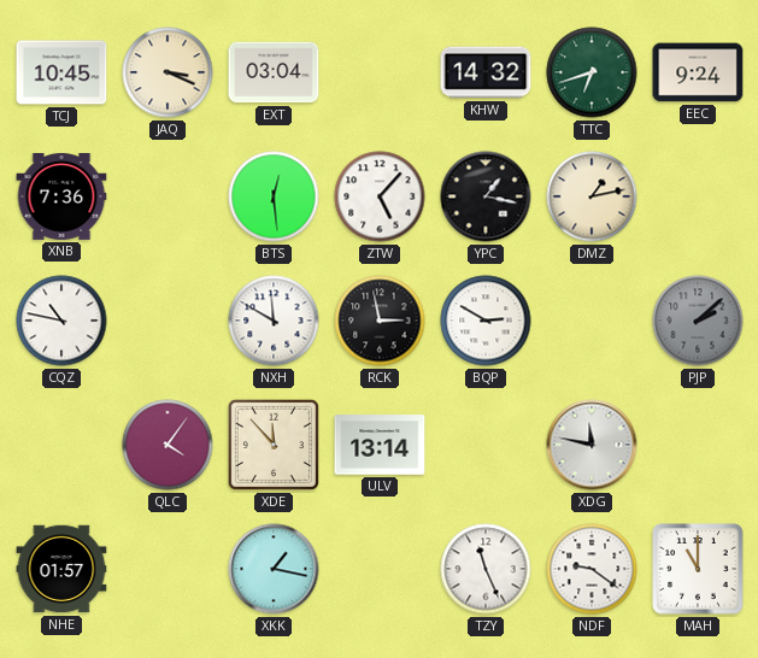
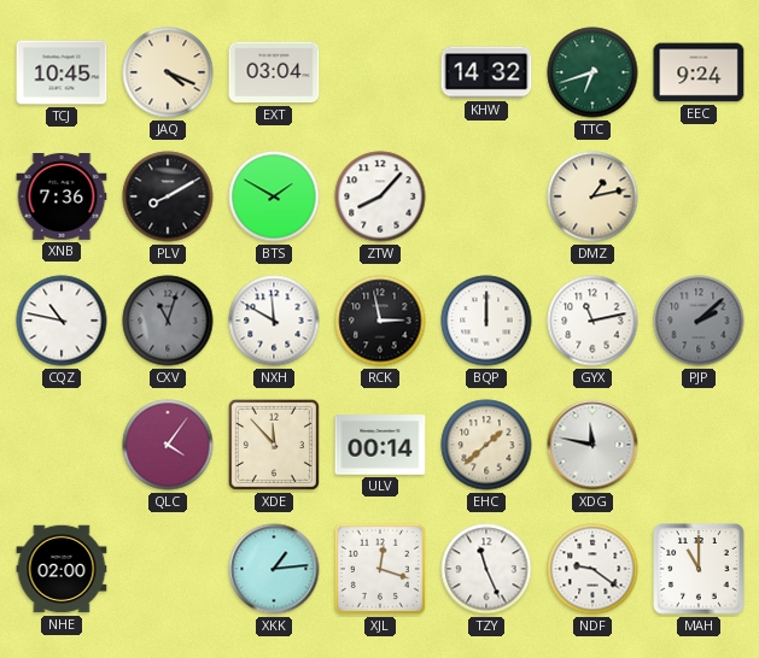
JAQ: 3:19 -> 4:19 (168, 72)
PLV: none -> 8:10 (168, 196)
BTS: 12:29 -> 1:50 (274, 196)
ZTW: 5:07 -> 8:07 (380, 196)
YPC: 1:17 -> none (486, 196)
CXV: none -> 11:03 (168, 321)
BQP: 2:50 -> 12:00 (486, 321)
GYX: none -> 11:13 (592, 321)
ULV: 13:14 -> 00:14 (380, 445)
EHC: none -> 1:38 (486, 445)
NHE: 01:57 -> 02:00 (62, 569)
XKK: 1:17 -> 1:14 (274, 569)
XJL: none -> 12:18 (380, 569)
